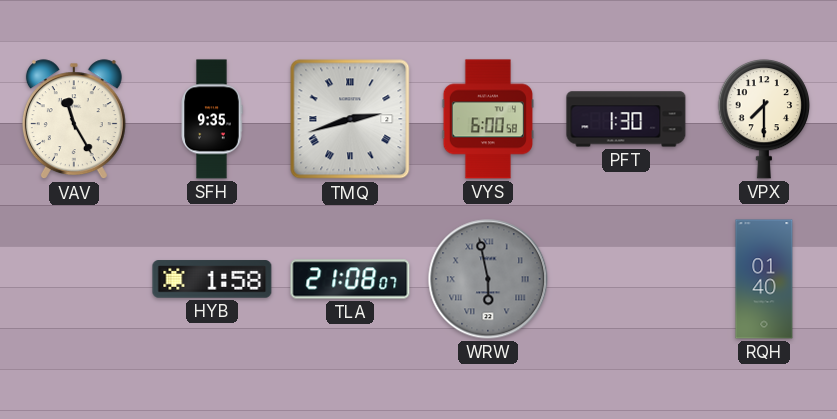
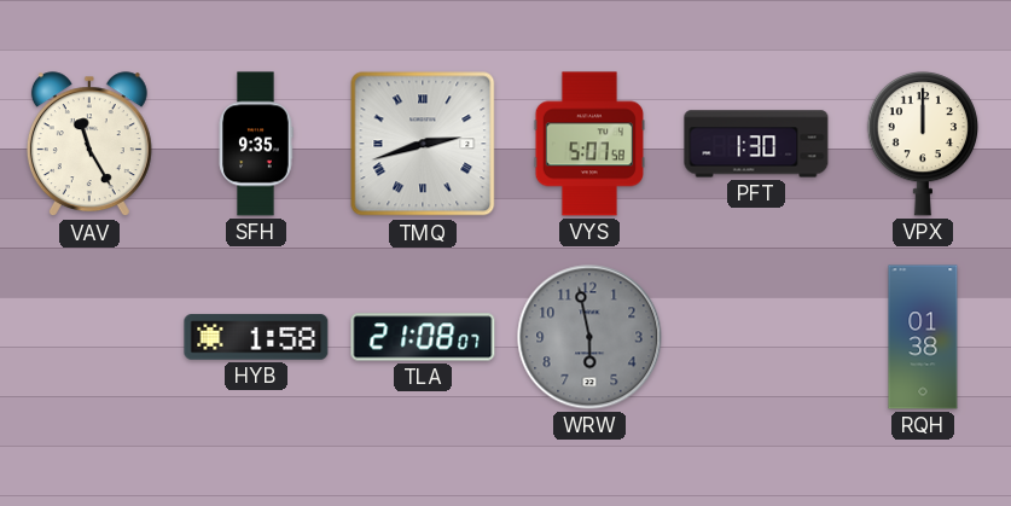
VYS: 6:00 -> 5:07 (588, 144)
VPX: 7:30 -> 12:00 (922, 145)
WRW numerals: Roman -> Arabic (589, 337)
RQH: 01:40 -> 01:38 (923, 337)
